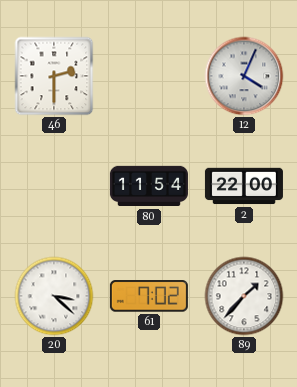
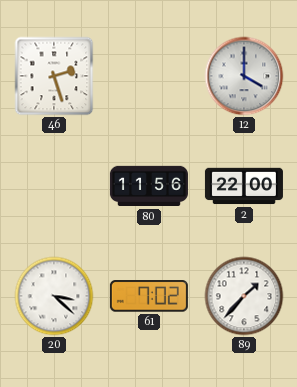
46: 2:30 -> 2:27 (54, 76)
12: 4:04 -> 4:00 (244, 76)
80: 11:54 -> 11:56 (149, 186)
